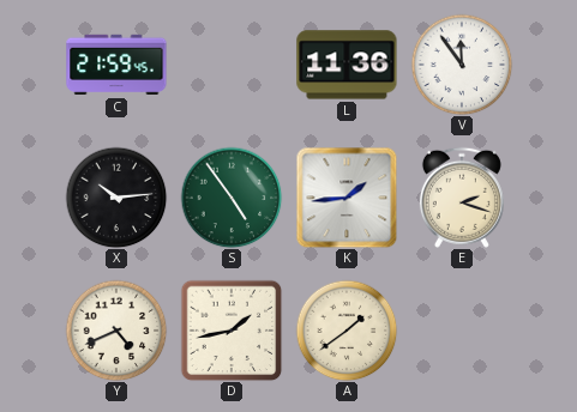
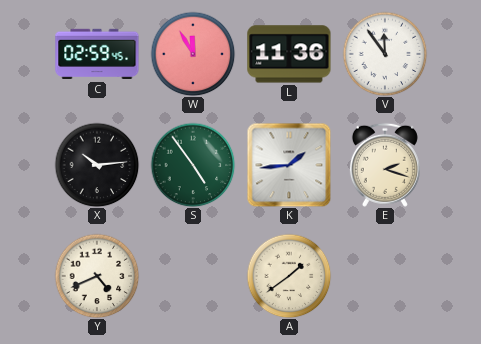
C: 21:59 -> 02:59 (97, 54)
W: none -> 11:55 (193, 54)
D: 1:43 -> none (232, 331)
